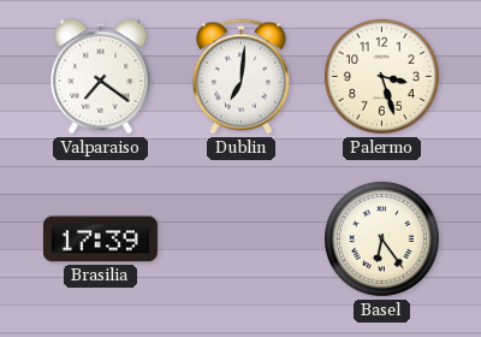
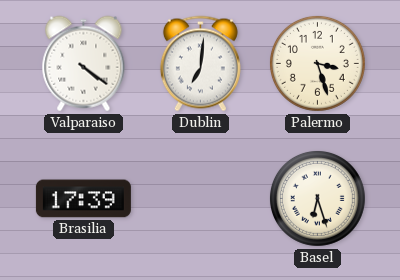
Valparaiso: 7:21 -> 4:21 (84, 64)
Basel: 6:24 -> 6:27 (317, 198)
